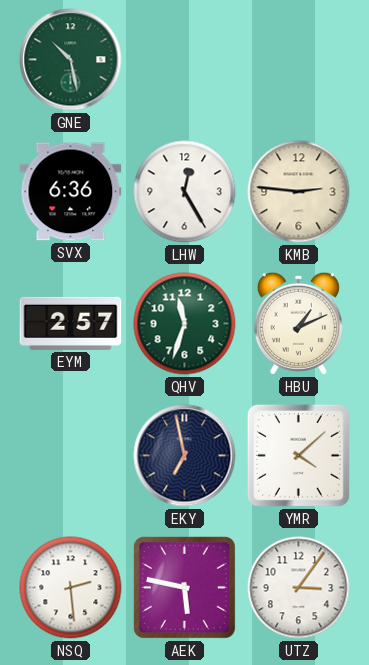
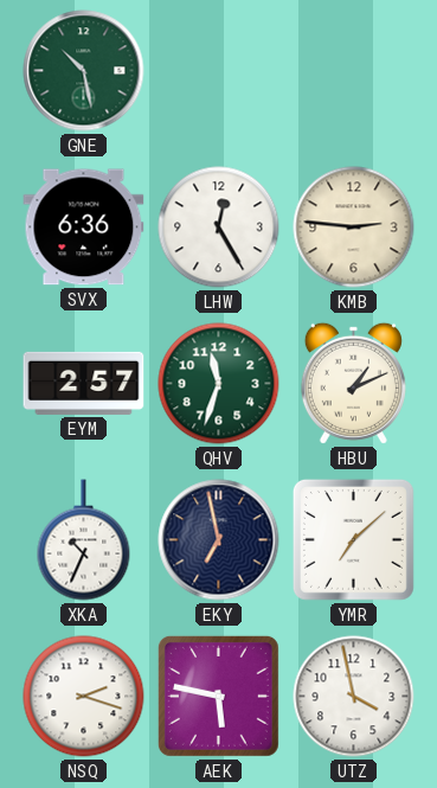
XKA: none -> 10:34 (84, 540)
YMR: 4:08 -> 7:08 (353, 539)
NSQ: 2:29 -> 2:18 (84, 697)
UTZ: 3:06 -> 3:58 (354, 697)
